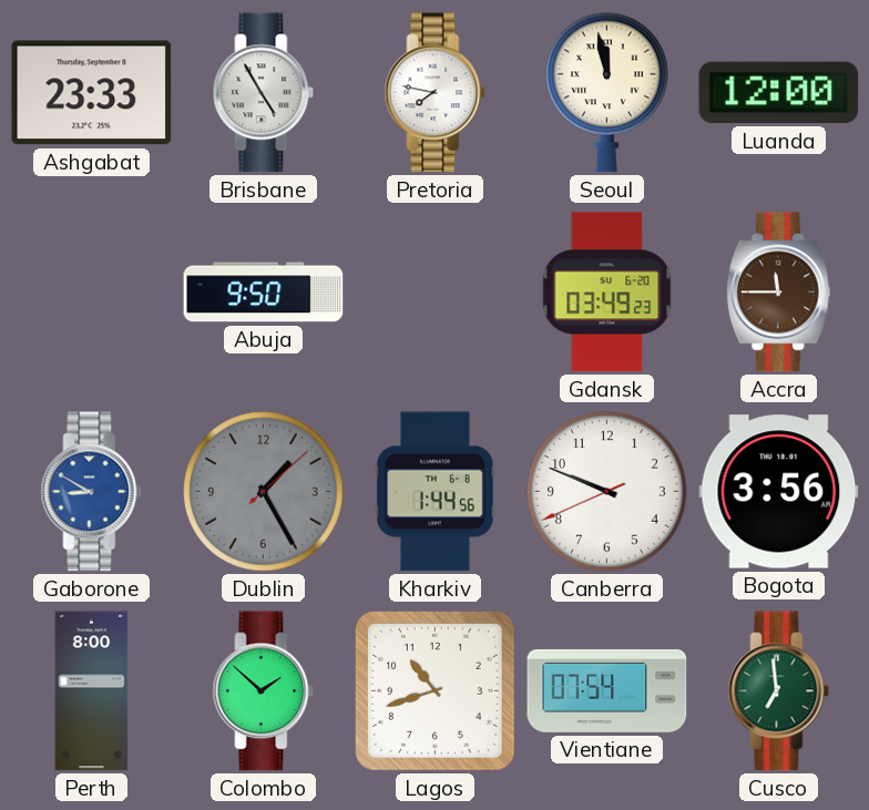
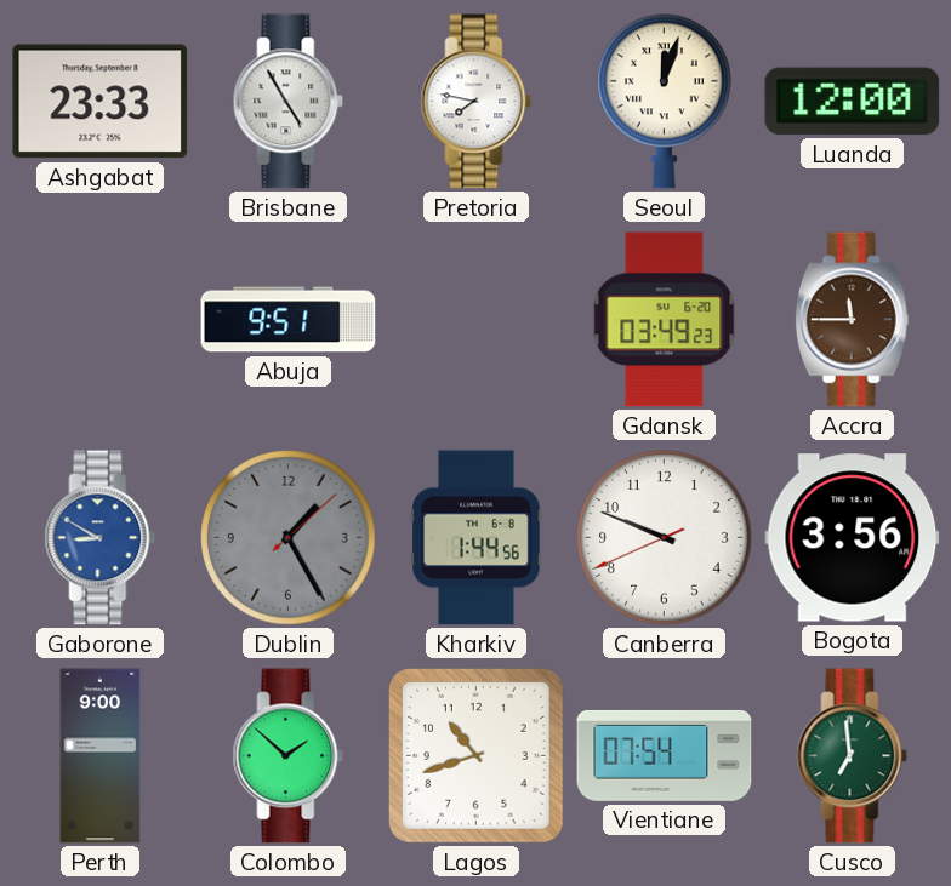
Seoul: 11:58 -> 12:03 (665, 101)
Abuja: 9:50 -> 9:51 (289, 320)
Perth: 8:00 -> 9:00 (101, 756)
